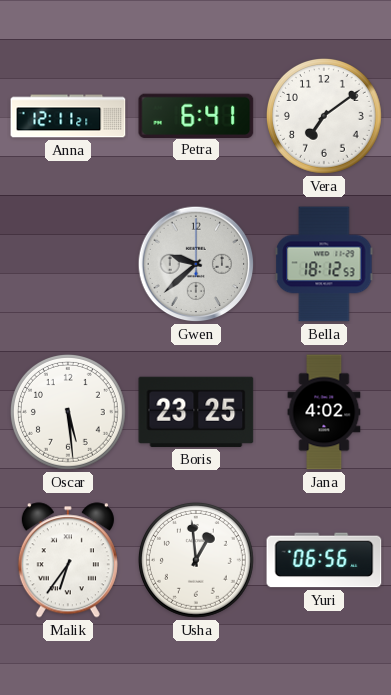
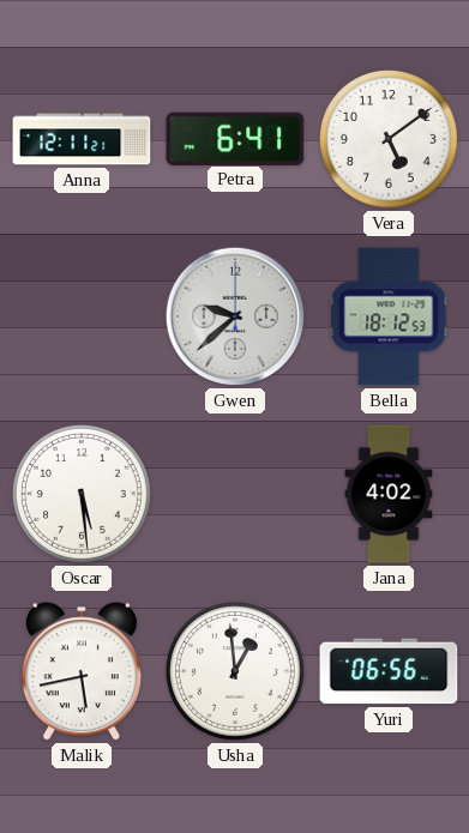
Vera: 7:09 -> 5:09 (389, 139)
Boris: 23:25 -> none (196, 412)
Malik: 6:36 -> 5:43 (82, 671)
